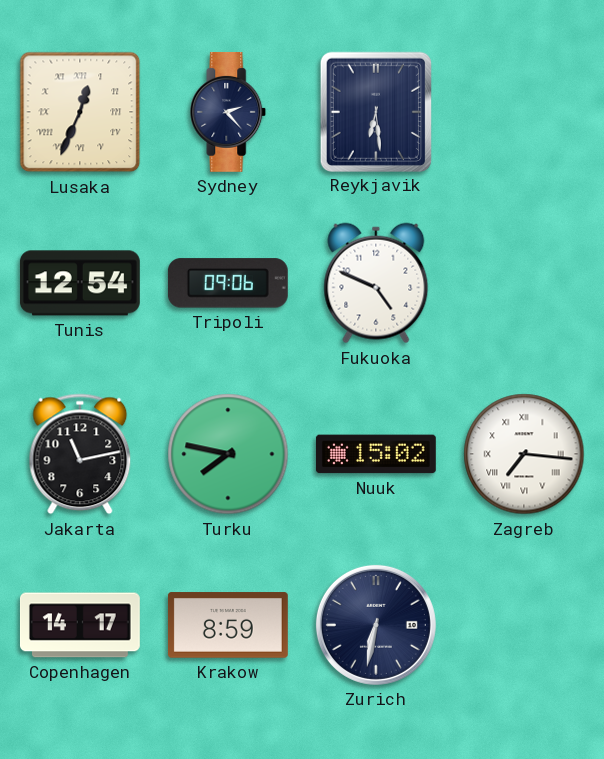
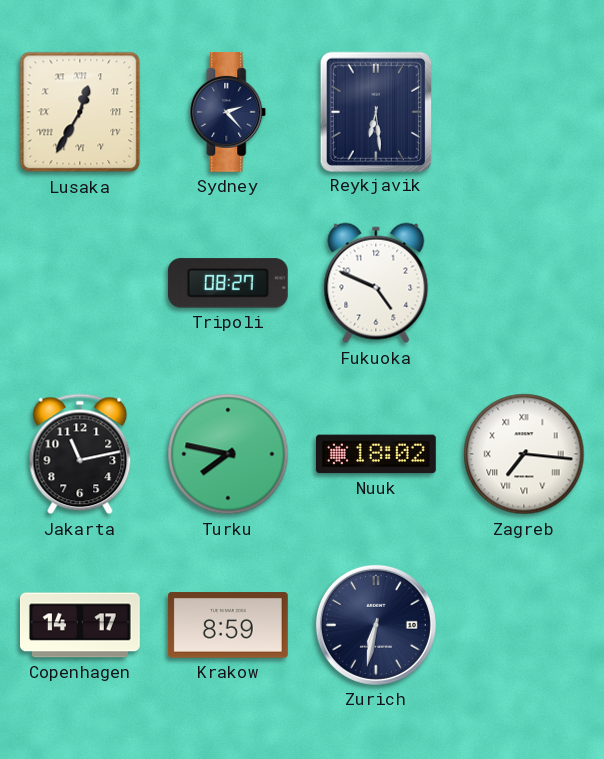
Lusaka: 12:34 -> 12:35 (80, 112)
Tunis: 12:54 -> none (80, 283)
Tripoli: 09:06 -> 08:27 (228, 283)
Nuuk: 15:02 -> 18:02 (376, 454)
